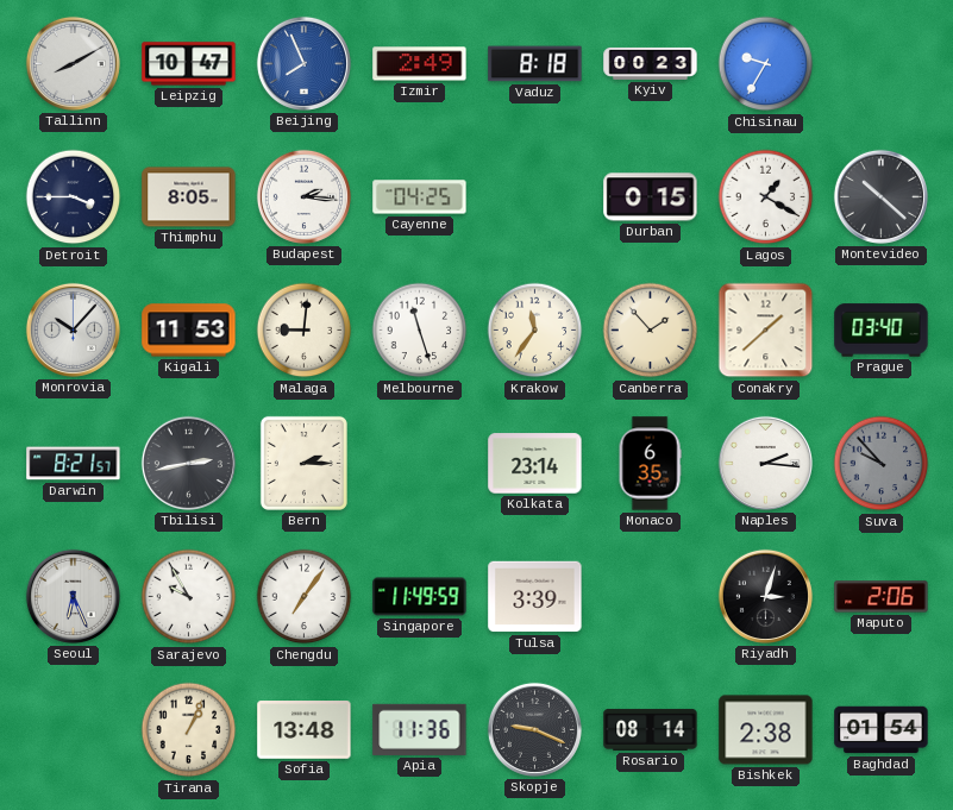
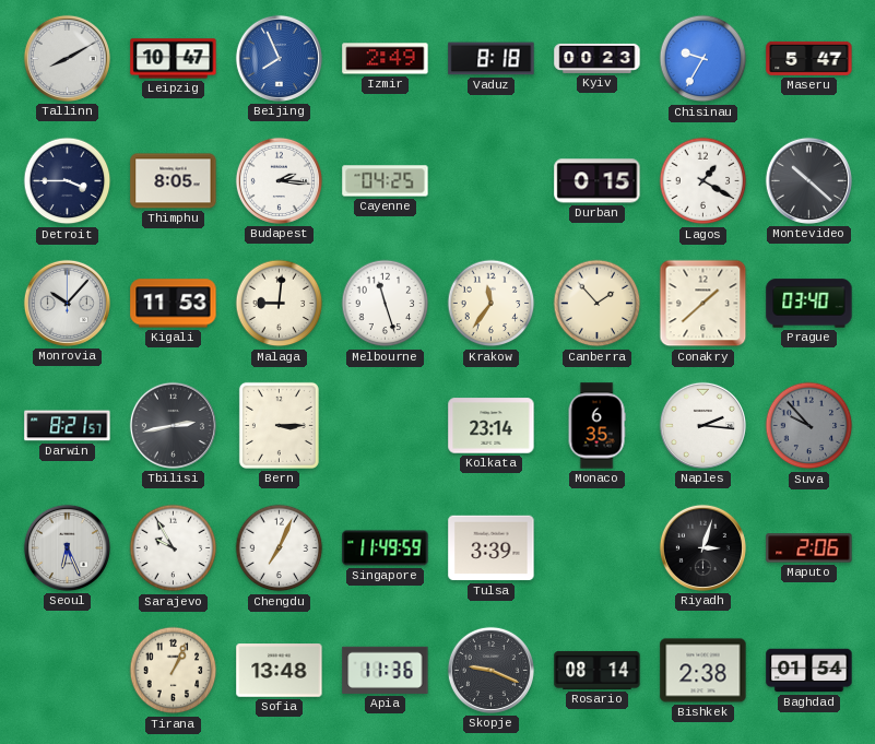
Maseru: none -> 5:47 (809, 58)
Bern: 2:15 -> 3:15 (279, 425)
Chengdu: 7:06 -> 7:04 (280, 548)
